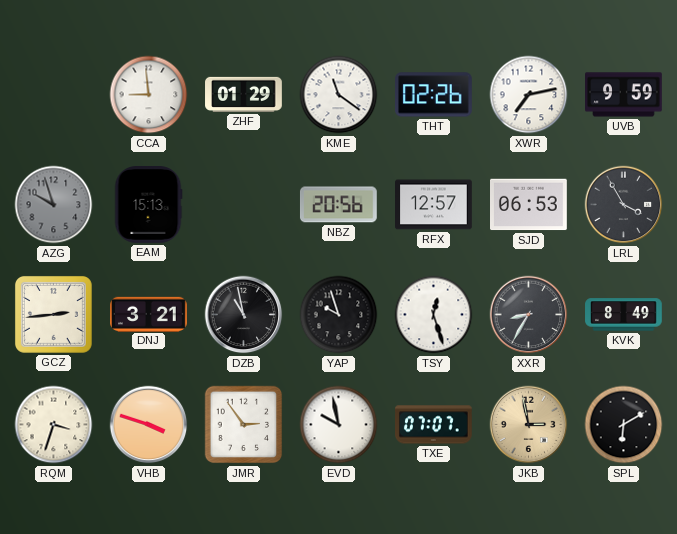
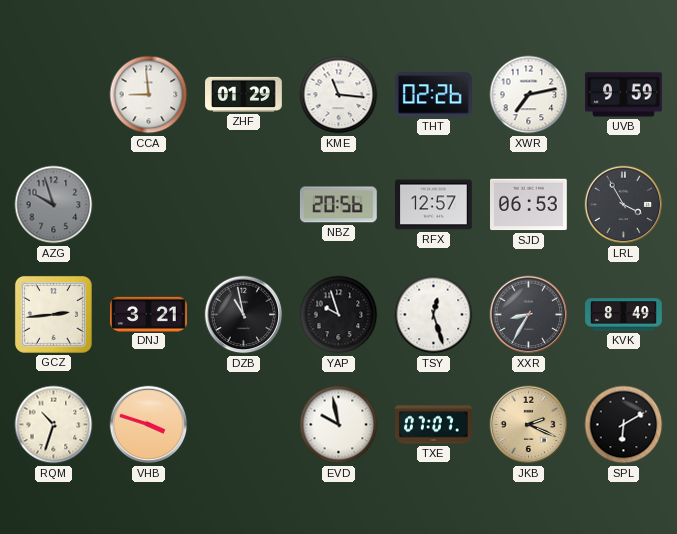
KME: 11:21 -> 11:16 (339, 95)
EAM: 15:13 -> none (148, 205)
RQM: 3:33 -> 10:33 (54, 425)
JMR: 2:54 -> none (244, 425)
JKB: 2:58 -> 2:19 (529, 425)
